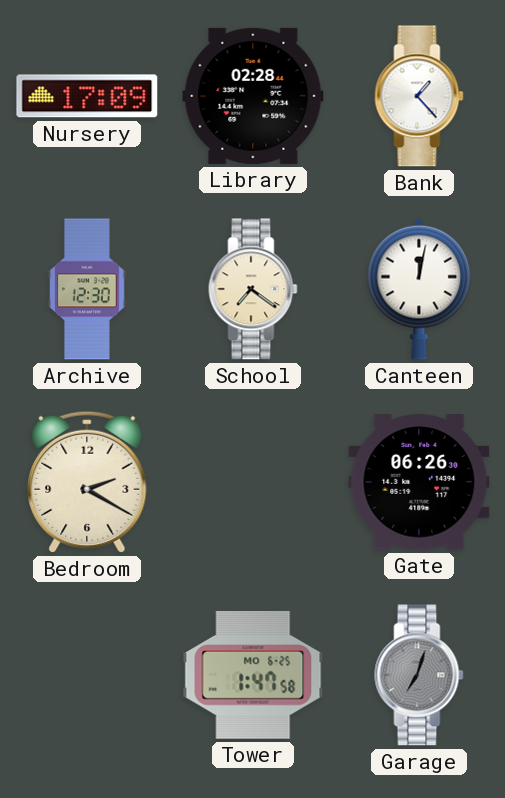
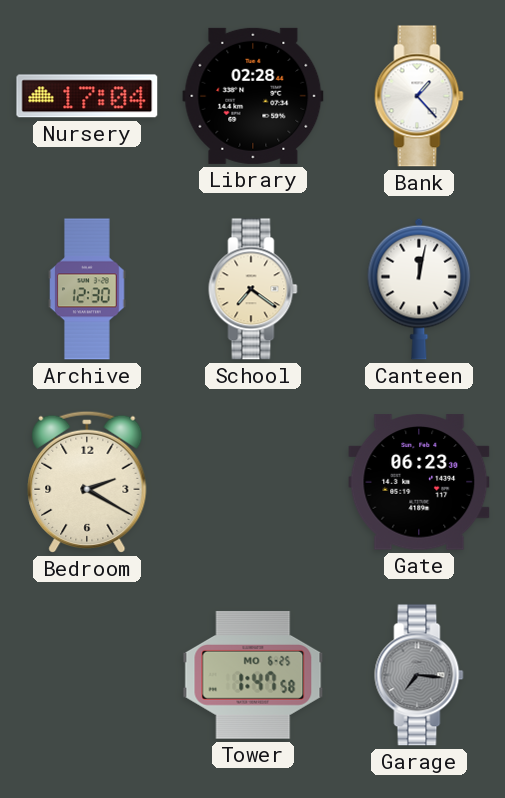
Nursery: 17:09 -> 17:04 (87, 96)
Gate: 06:26 -> 06:23 (419, 482)
Garage: 7:03 -> 7:16 (419, 675)
